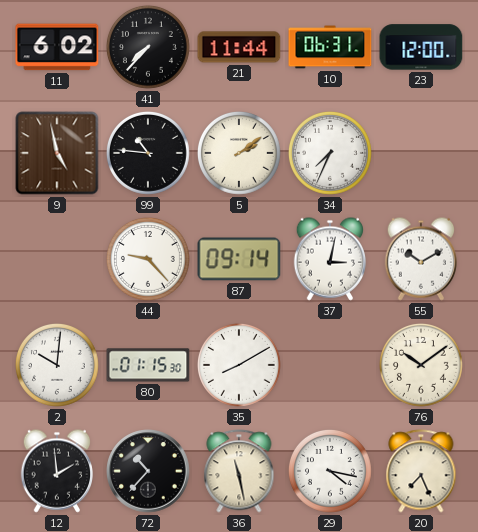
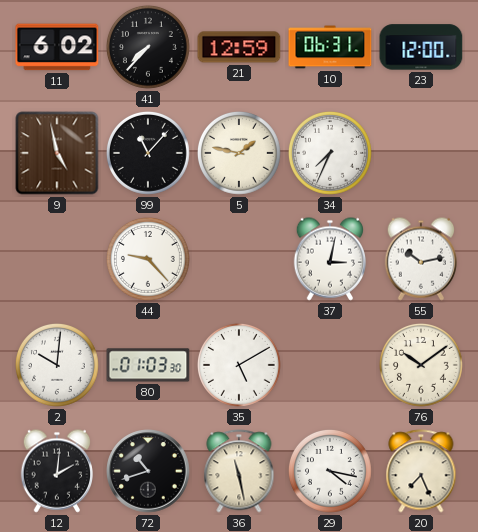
21: 11:44 -> 12:59 (239, 47)
99: 10:46 -> 11:07 (148, 153)
5: 2:09 -> 1:47 (239, 153)
87: 09:14 -> none (239, 259)
55: 10:10 -> 10:13 (420, 259)
80: 01:15 -> 01:03 (148, 365)
35: 8:10 -> 5:10 (239, 365)
12: 1:59 -> 2:01 (56, 471)
72: 10:37 -> 10:42 (148, 471)
